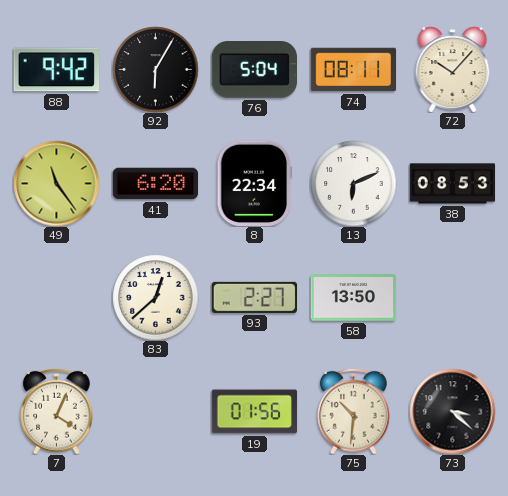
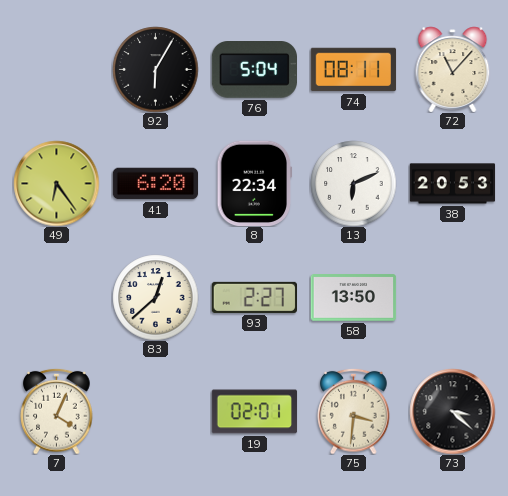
88: 9:42 -> none (56, 70)
72: 10:07 -> 11:07 (453, 69)
49: 11:24 -> 6:24 (56, 183)
38: 08:53 -> 20:53 (452, 184)
19: 01:56 -> 02:01 (254, 412)
75: 10:31 -> 3:31 (354, 411)
